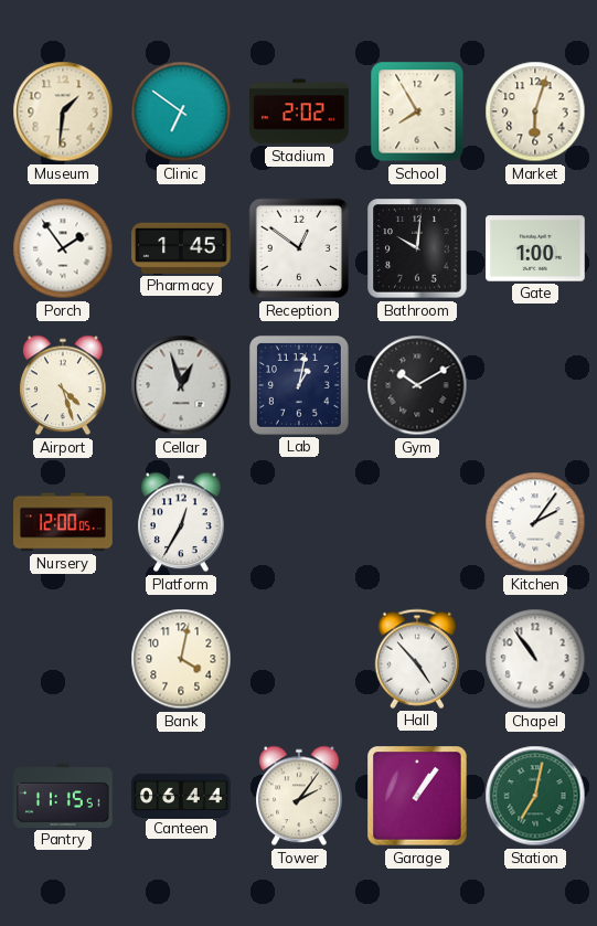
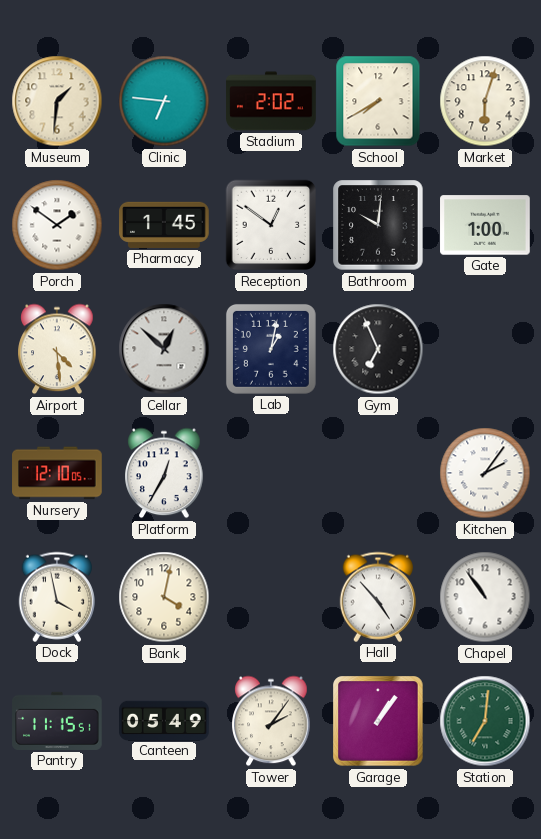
Clinic: 6:51 -> 6:46 (164, 101)
School: 7:55 -> 7:40 (378, 101)
Porch: 1:54 -> 1:51 (57, 225)
Airport: 4:27 -> 4:29 (57, 349)
Cellar: 12:57 -> 12:52 (164, 349)
Gym: 10:10 -> 6:56 (378, 349)
Nursery: 12:00 -> 12:10 (57, 473)
Dock: none -> 3:58 (56, 597)
Canteen: 06:44 -> 05:49 (164, 720)
Station: 7:02 -> 7:01 (485, 721)
